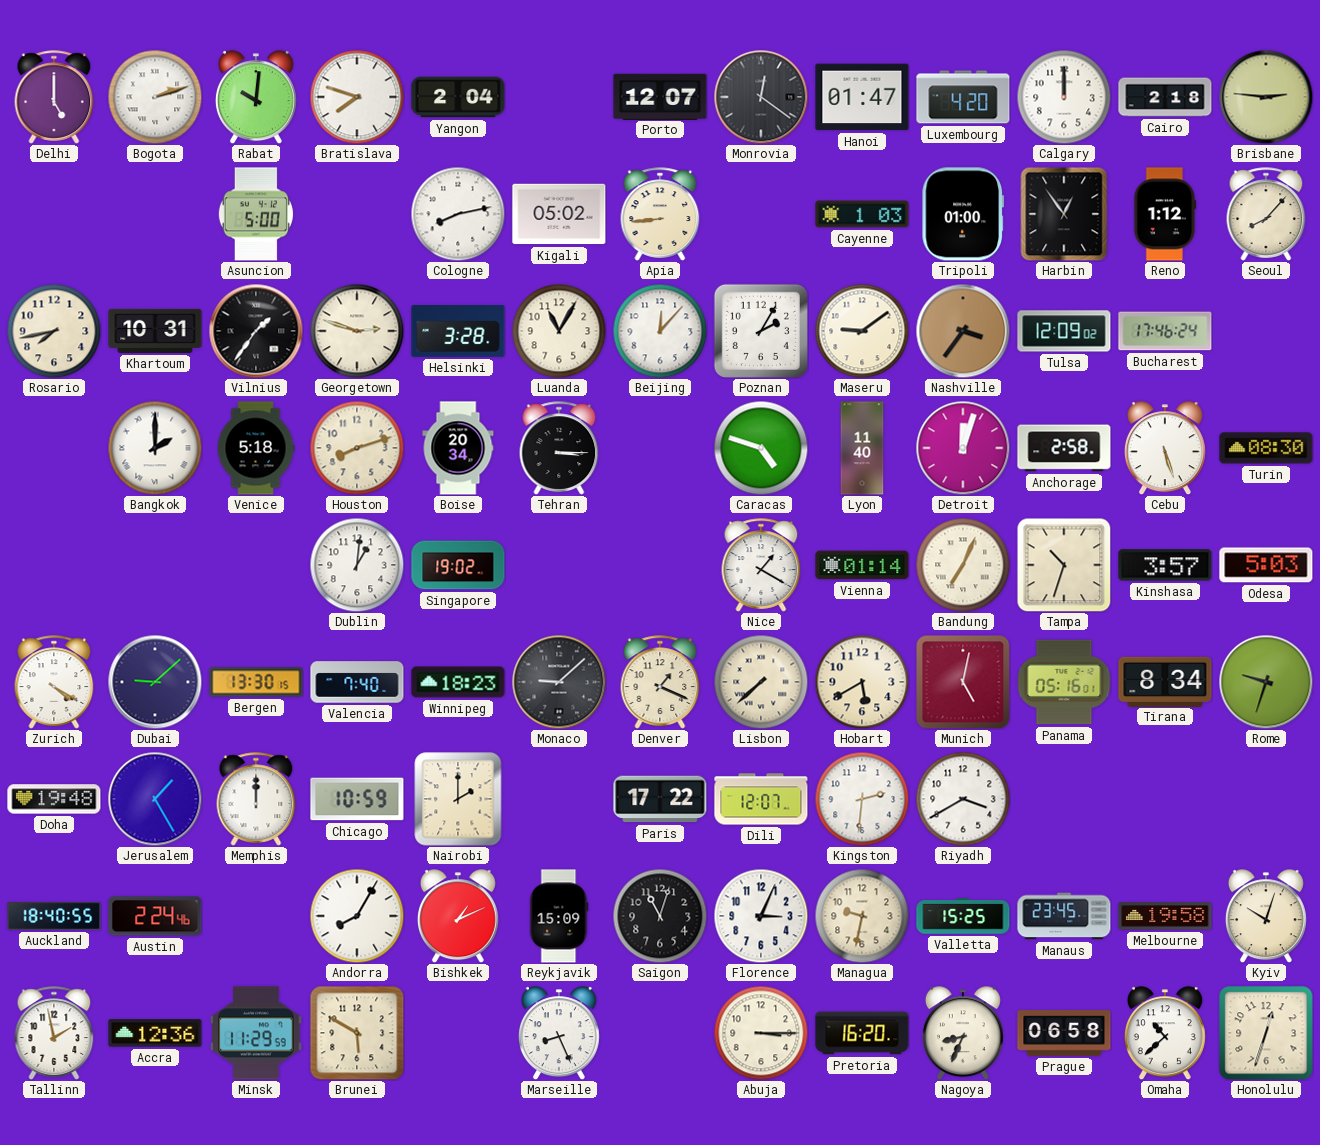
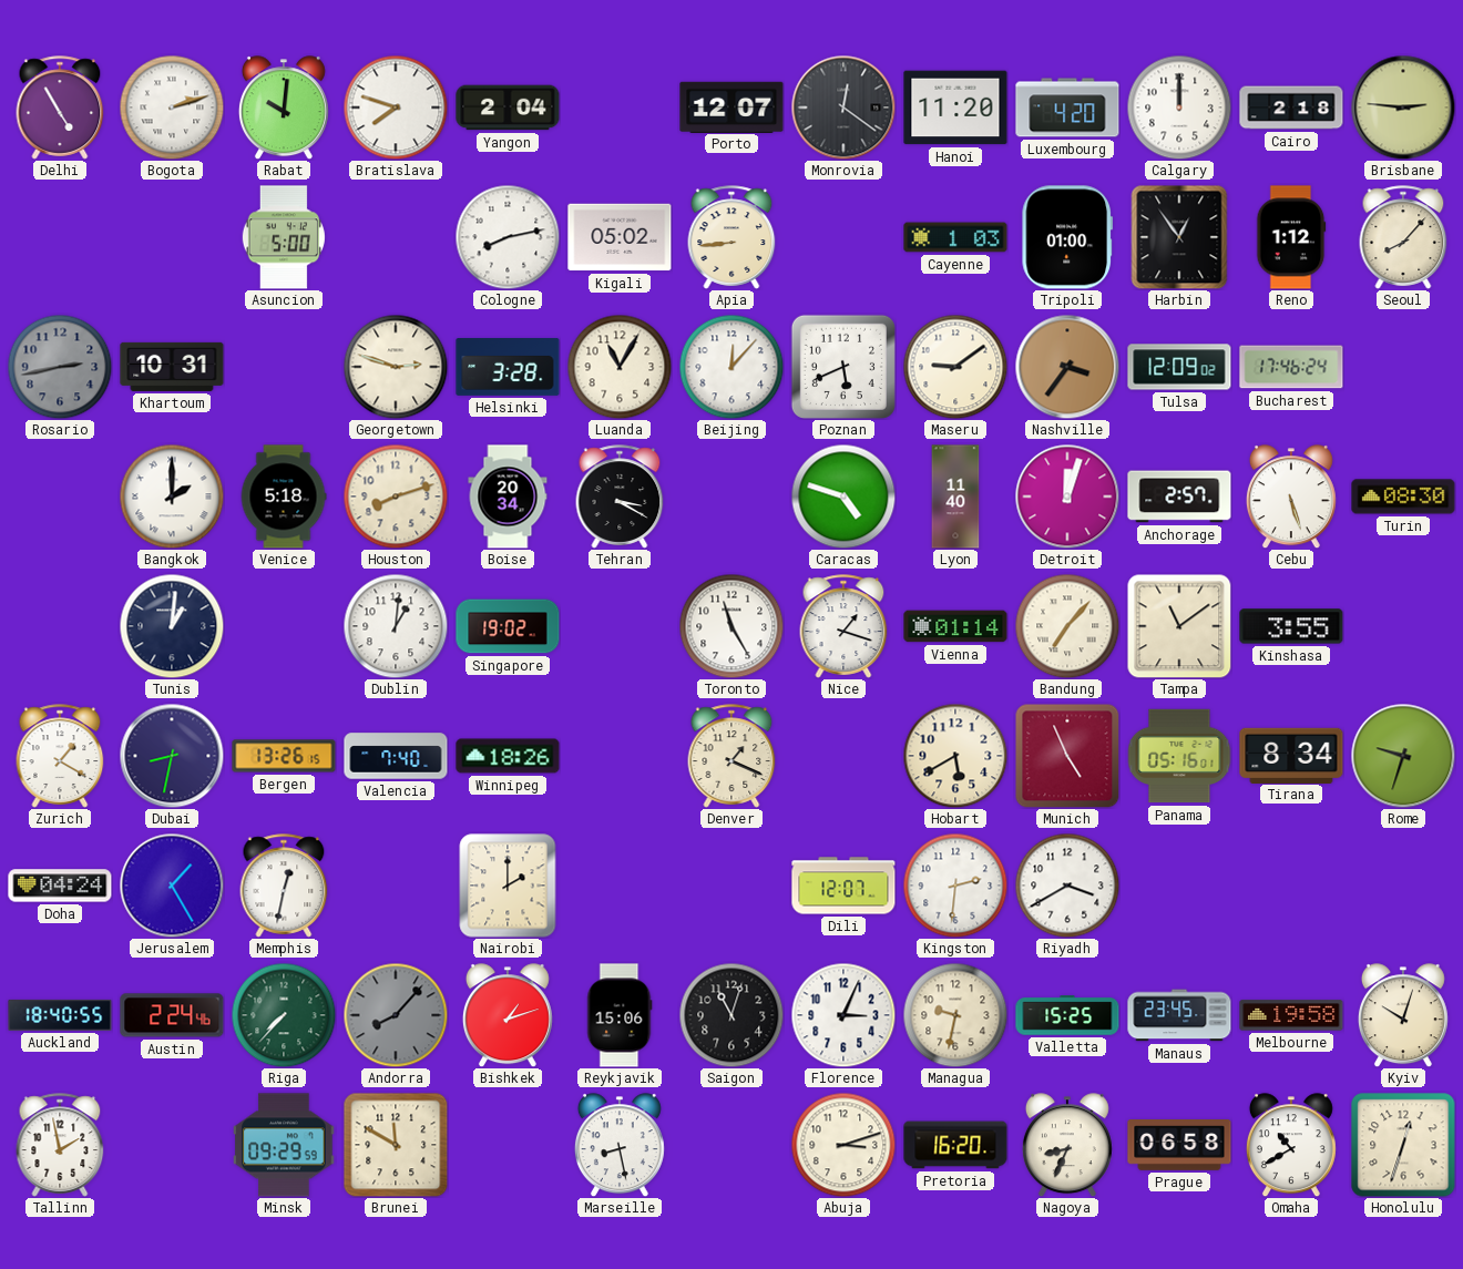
Delhi: 5:00 -> 4:55 (60, 108)
Hanoi: 01:47 -> 11:20 (955, 108)
Rosario: 7:43 -> 2:43 (60, 367)
Rosario dial: cream -> grey (60, 367)
Vilnius: 1:36 -> none (256, 331)
Poznan: 2:05 -> 5:41 (843, 367)
Tehran: 3:15 -> 3:20 (620, 497)
Anchorage: 2:58 -> 2:57 (1179, 497)
Tunis: none -> 1:01 (172, 626)
Toronto: none -> 11:25 (731, 626)
Nice: 1:20 -> 1:18 (843, 626)
Bandung: 7:04 -> 7:07 (1067, 626)
Tampa: 10:33 -> 11:09 (1179, 626)
Kinshasa: 3:57 -> 3:55 (1291, 626)
Odesa: 5:03 -> none (1266, 565)
Zurich: 4:20 -> 1:20 (60, 756)
Dubai: 9:08 -> 8:32 (172, 756)
Bergen: 13:30 -> 13:26 (284, 756)
Winnipeg: 18:23 -> 18:26 (508, 756)
Monaco: 9:08 -> none (559, 682)
Lisbon: 7:38 -> none (761, 682)
Munich: 5:02 -> 4:56 (1067, 756)
Doha: 19:48 -> 04:24 (60, 886)
Memphis: 12:00 -> 12:32 (284, 886)
Chicago: 10:59 -> none (357, 799)
Paris: 17:22 -> none (660, 799)
Riga: none -> 7:37 (284, 1015)
Andorra: 8:05 -> 8:07 (396, 1015)
Andorra dial: white -> grey (396, 1015)
Bishkek: 1:11 -> 1:12 (508, 1015)
Reykjavik: 15:09 -> 15:06 (620, 1015)
Accra: 12:36 -> none (155, 1033)
Minsk: 11:29 -> 09:29 (284, 1145)
Brunei: 5:50 -> 11:50 (396, 1145)
Marseille: 8:26 -> 8:28 (620, 1145)
Abuja: 3:15 -> 3:12 (843, 1145)
Omaha: 10:38 -> 10:40 (1291, 1145)
